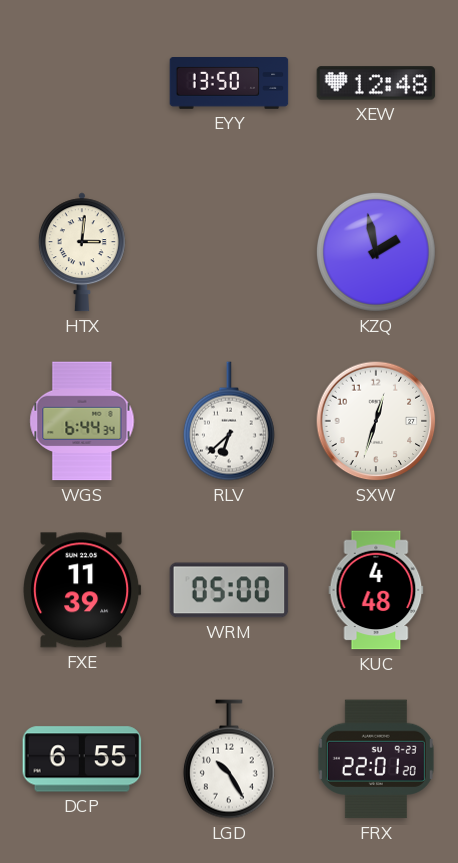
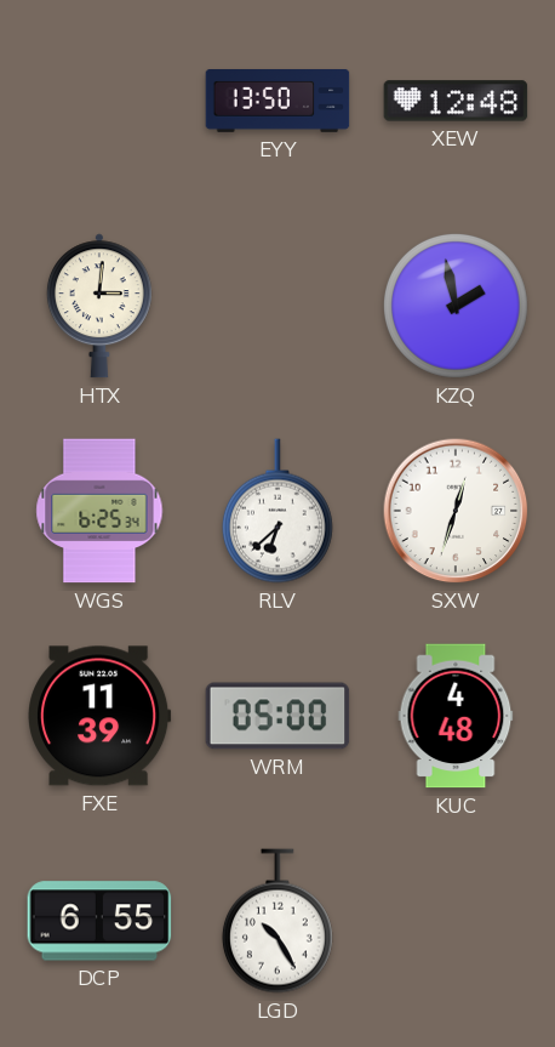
WGS: 6:44 -> 6:25 (99, 511)
FRX: 22:01 -> none (376, 759)
